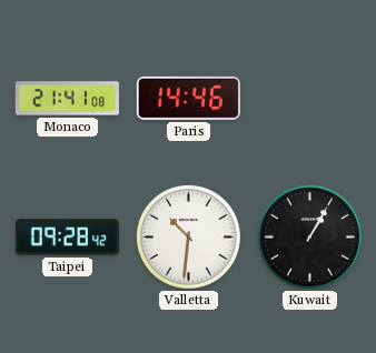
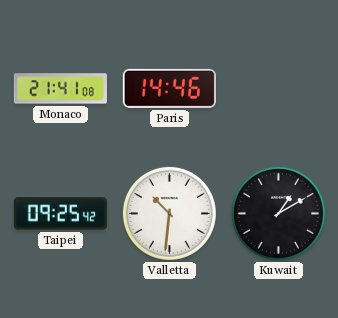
Taipei: 09:28 -> 09:25 (60, 214)
Kuwait: 1:05 -> 1:10 (278, 213)
